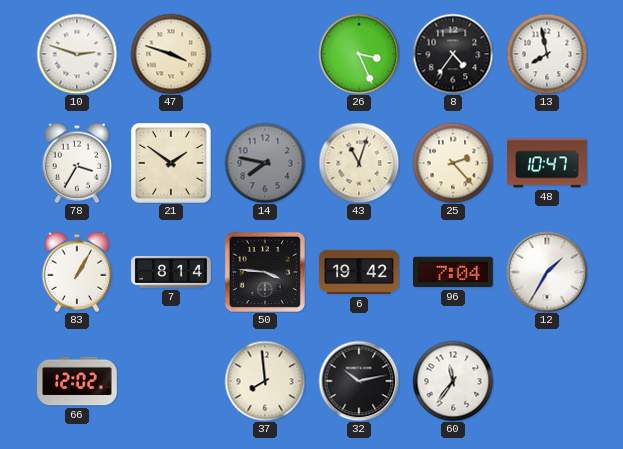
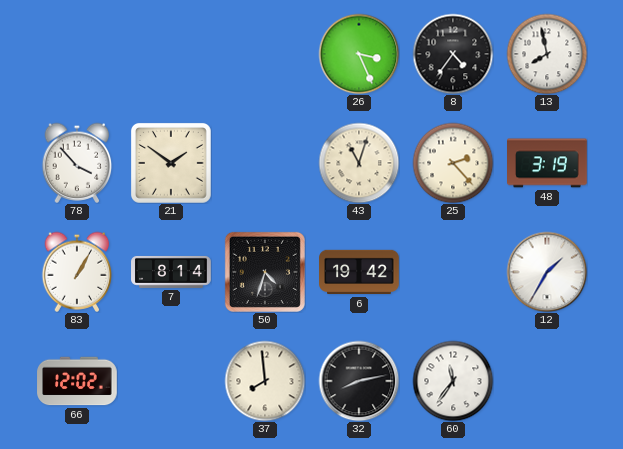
10: 2:48 -> none (77, 54)
47: 3:48 -> none (171, 54)
78: 3:35 -> 3:53 (77, 163)
14: 7:47 -> none (265, 163)
48: 10:47 -> 3:19 (547, 163)
50: 3:46 -> 4:33 (265, 272)
96: 7:04 -> none (454, 272)
32: 10:13 -> 8:13 (359, 381)
